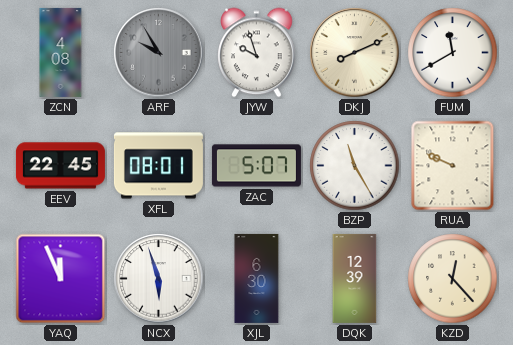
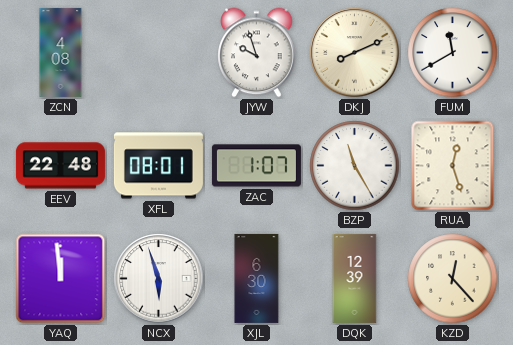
ARF: 9:55 -> none (159, 53)
EEV: 22:45 -> 22:48 (60, 166)
ZAC: 5:07 -> 1:07 (256, 166)
RUA: 9:49 -> 12:27 (453, 166)
YAQ: 11:56 -> 11:59 (61, 279)
